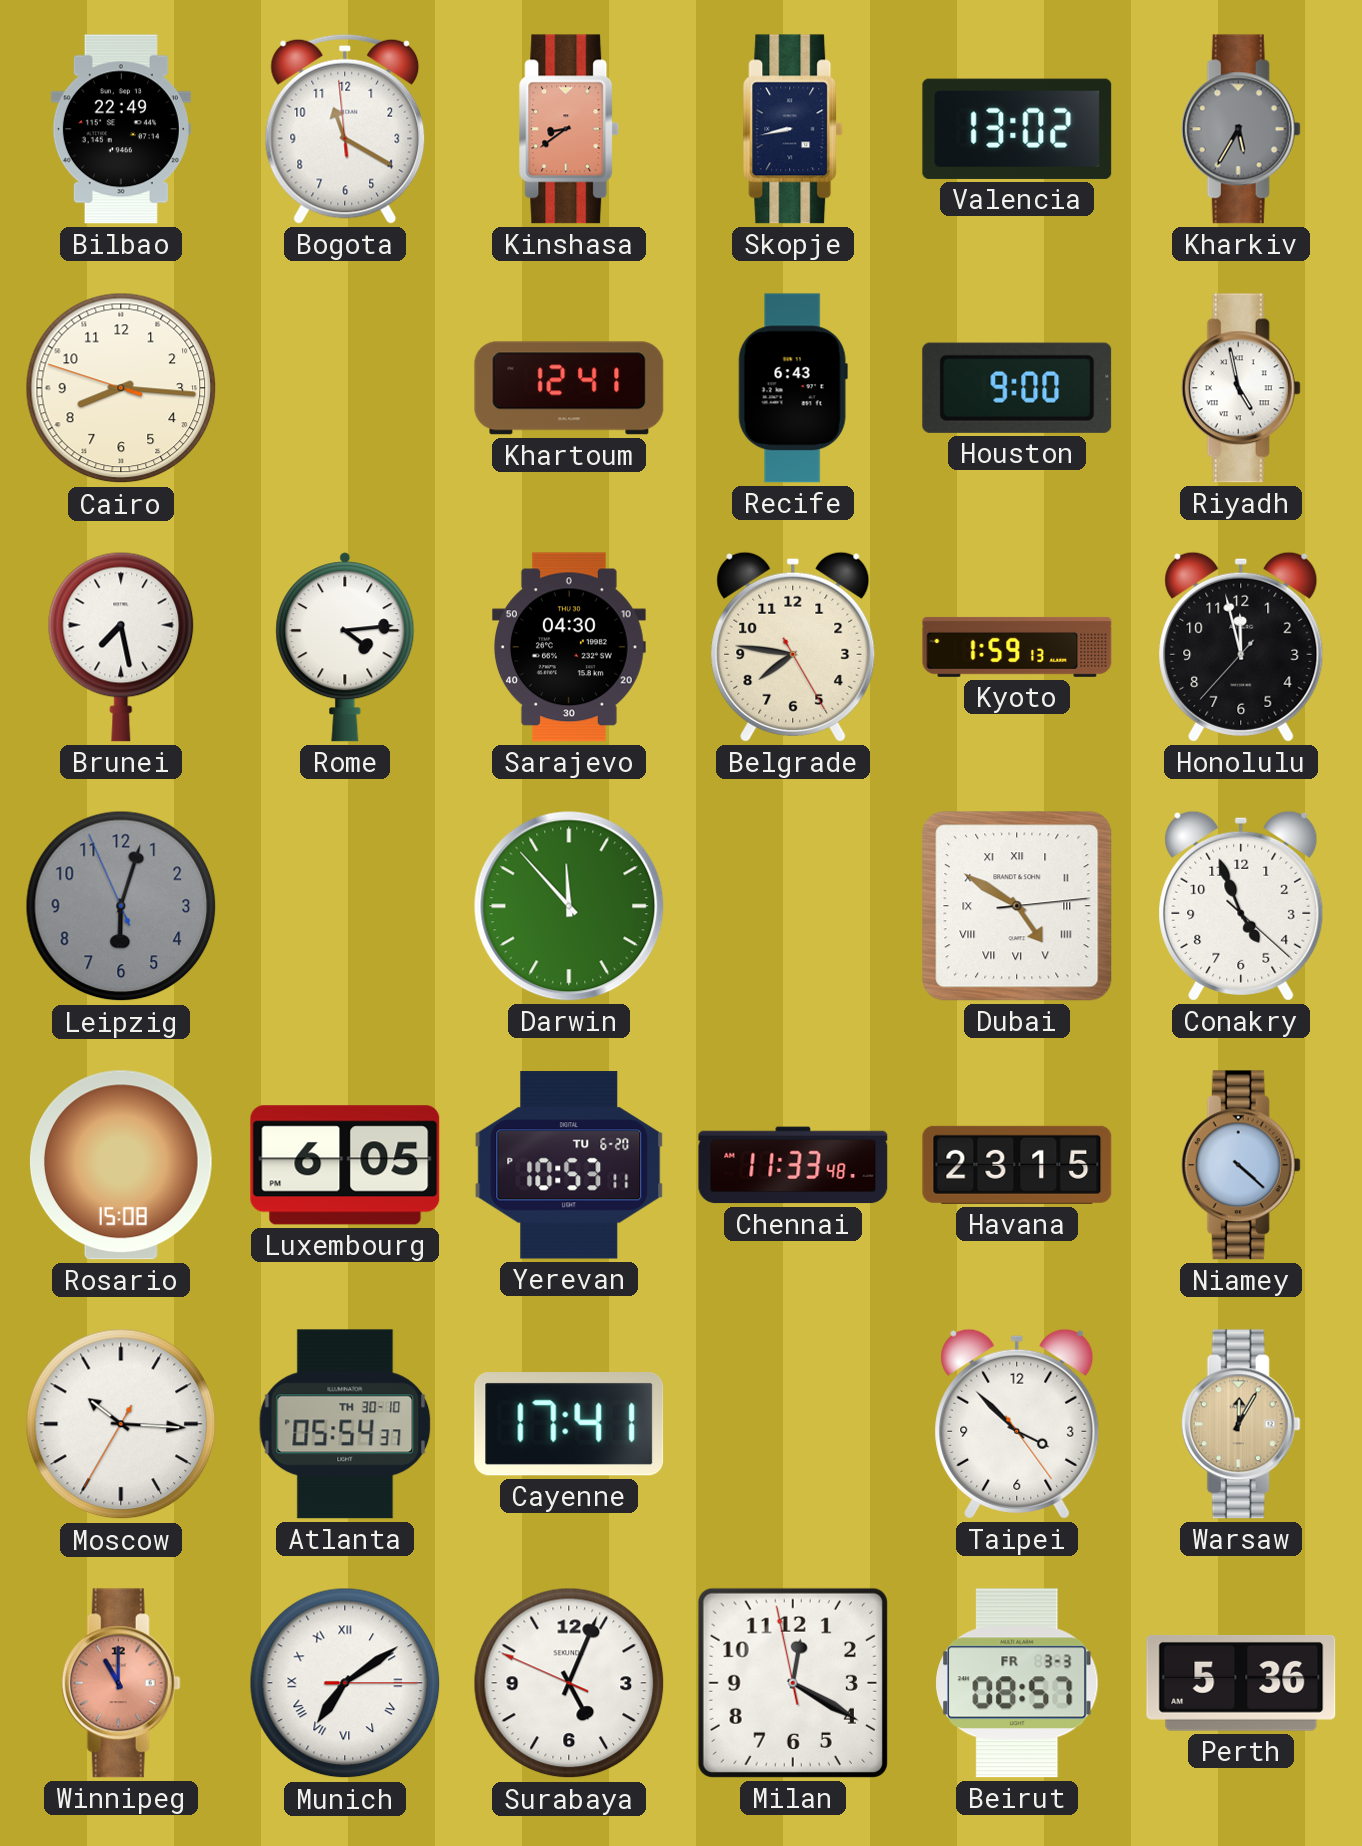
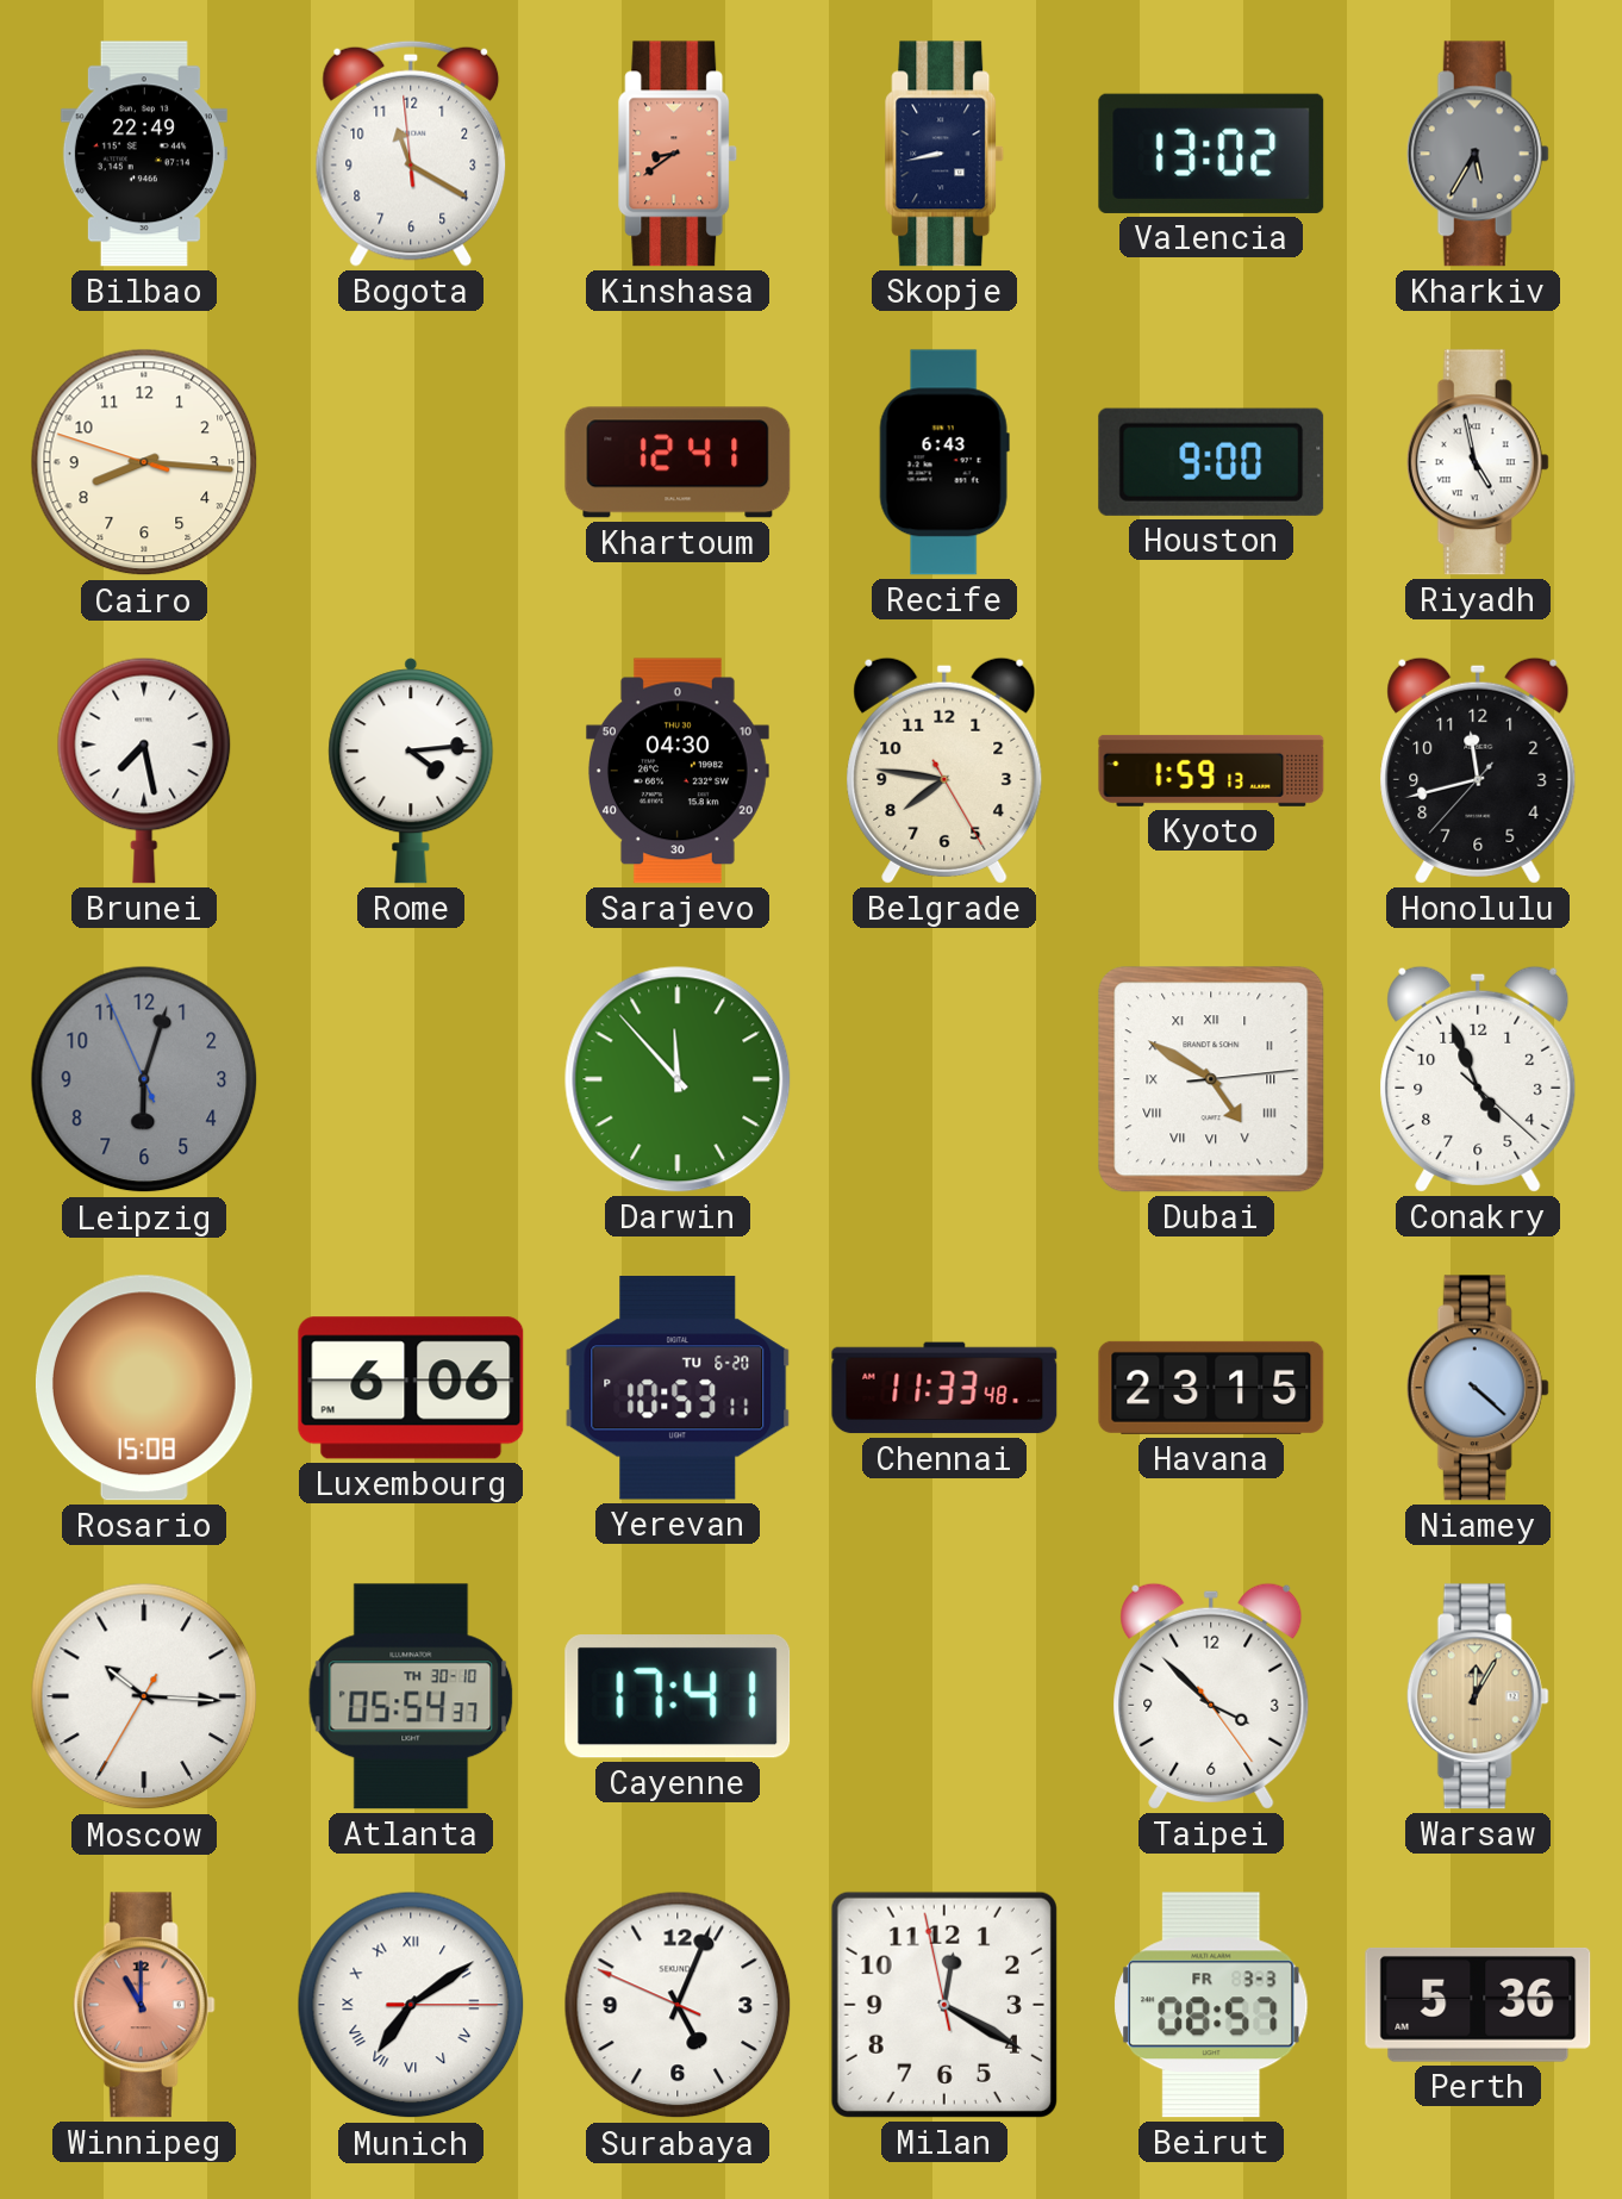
Honolulu: 11:57 -> 11:42 (1478, 771)
Luxembourg: 6:05 -> 6:06 (411, 1388)
